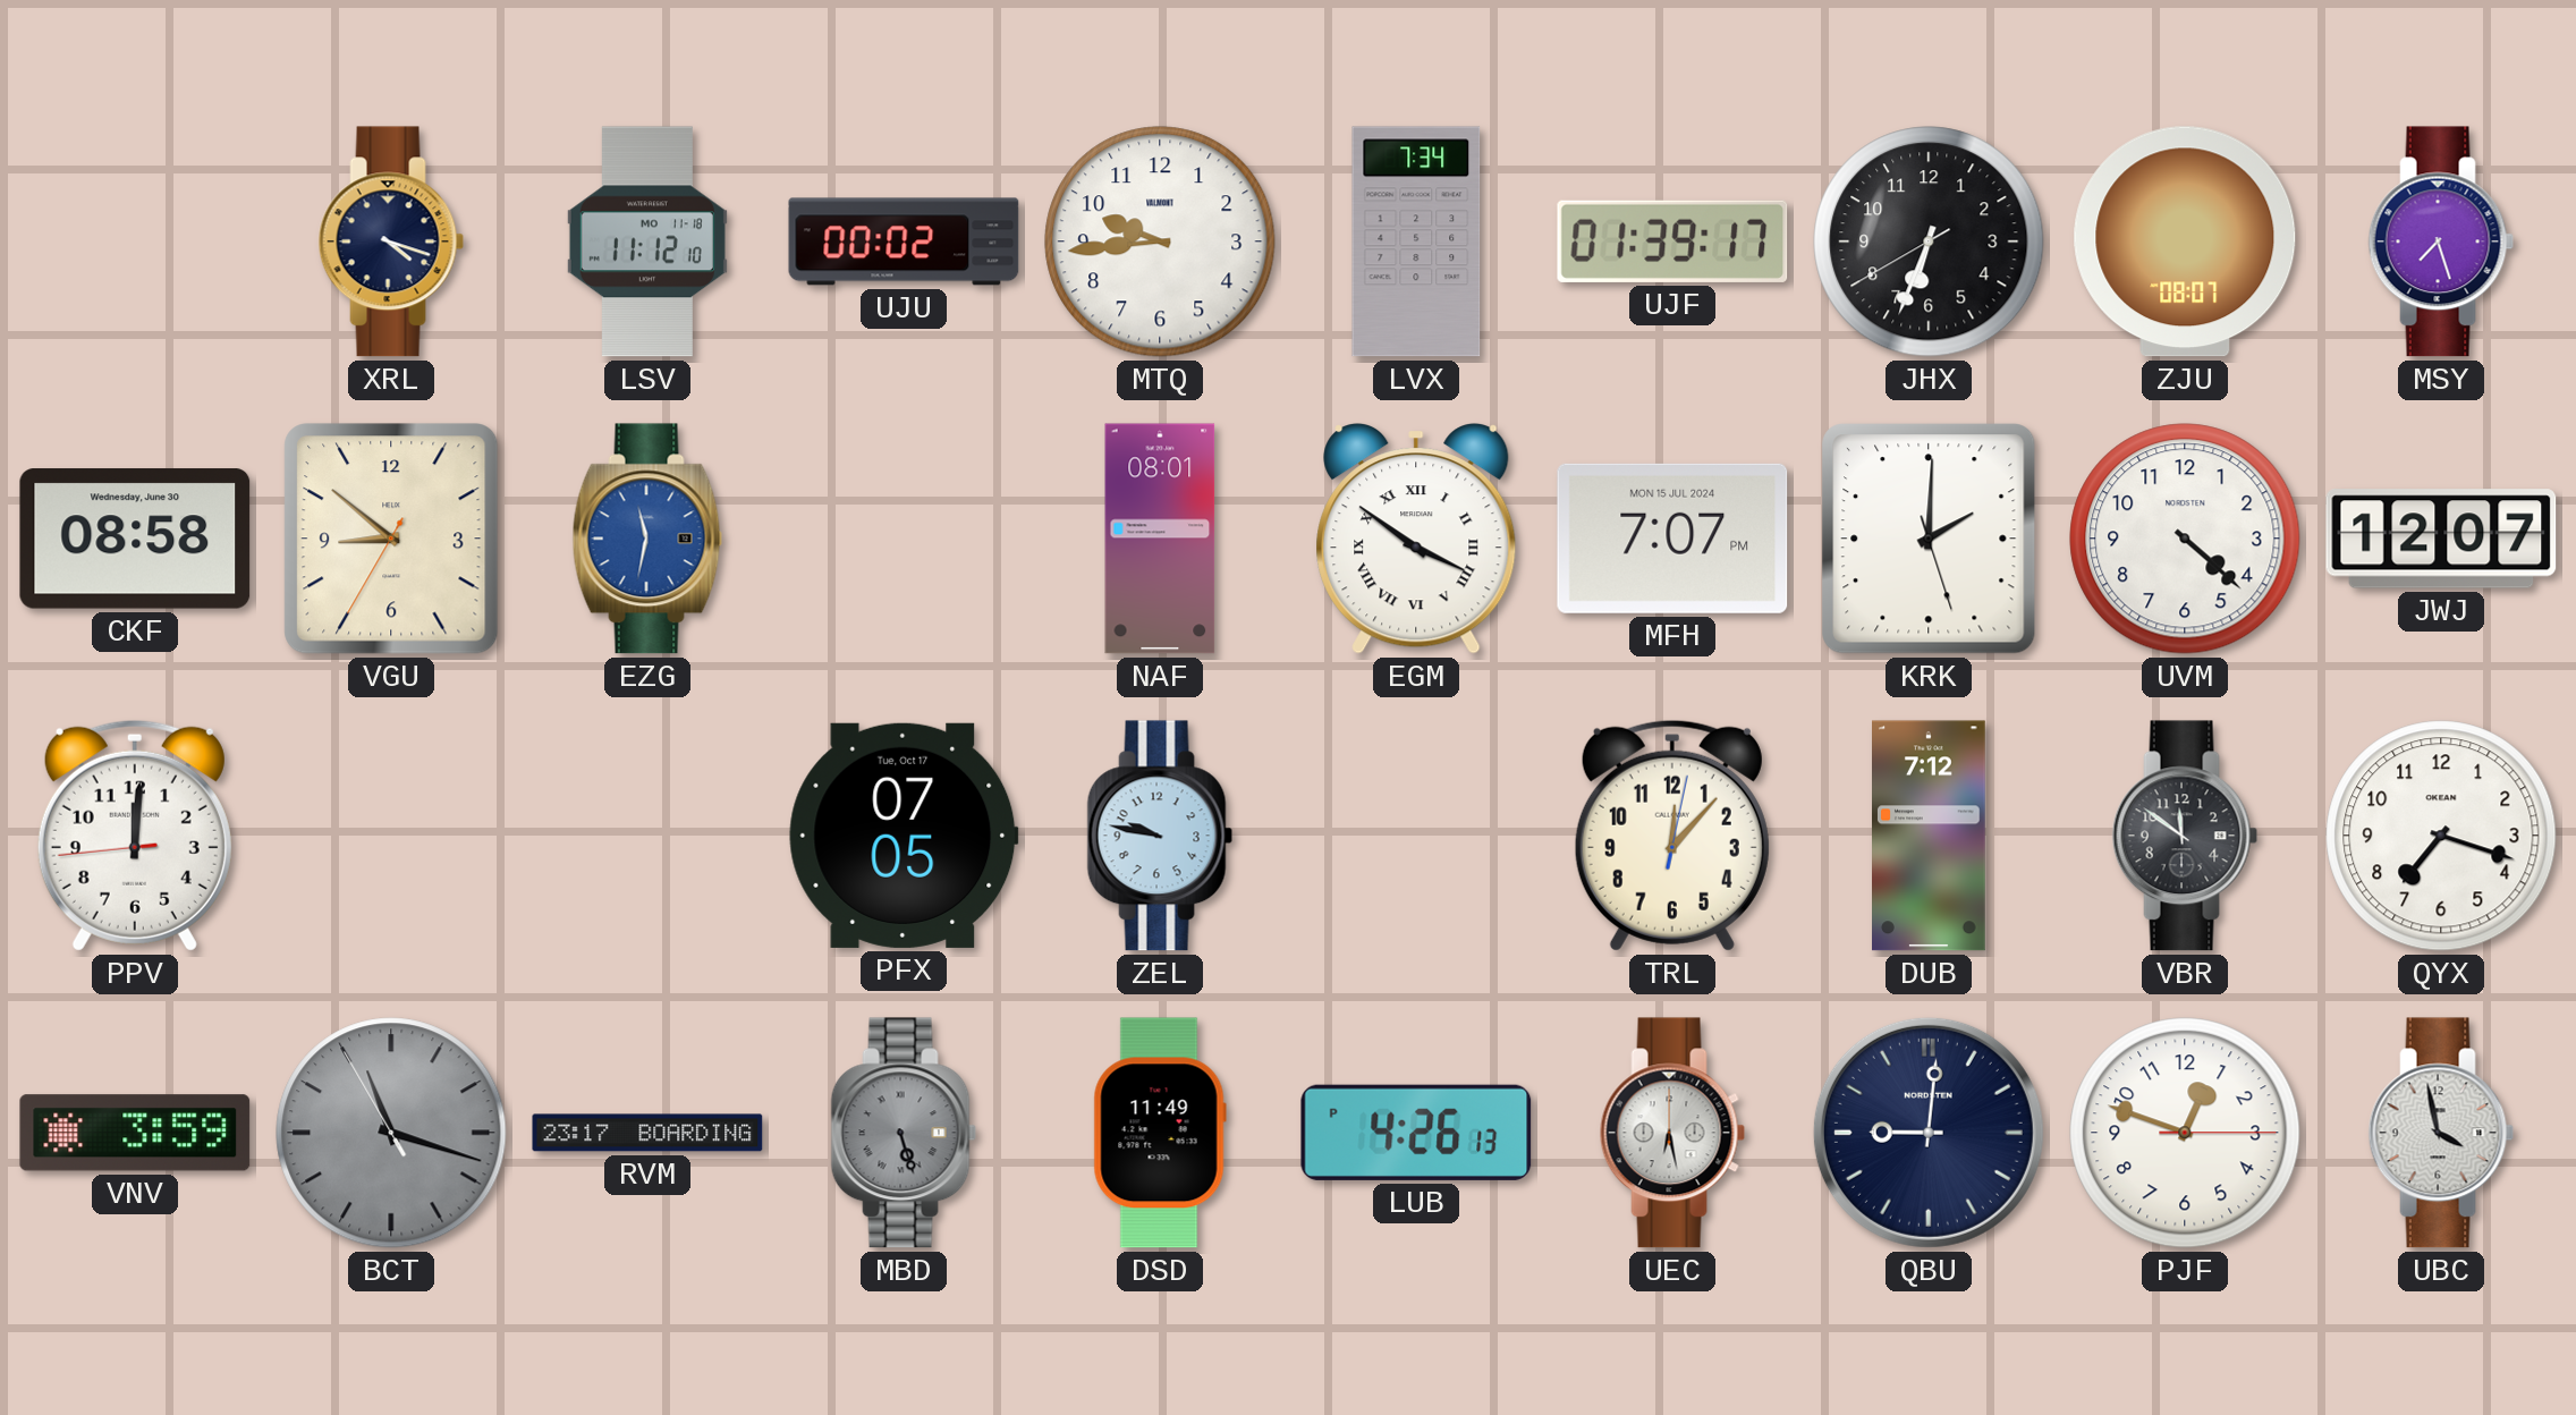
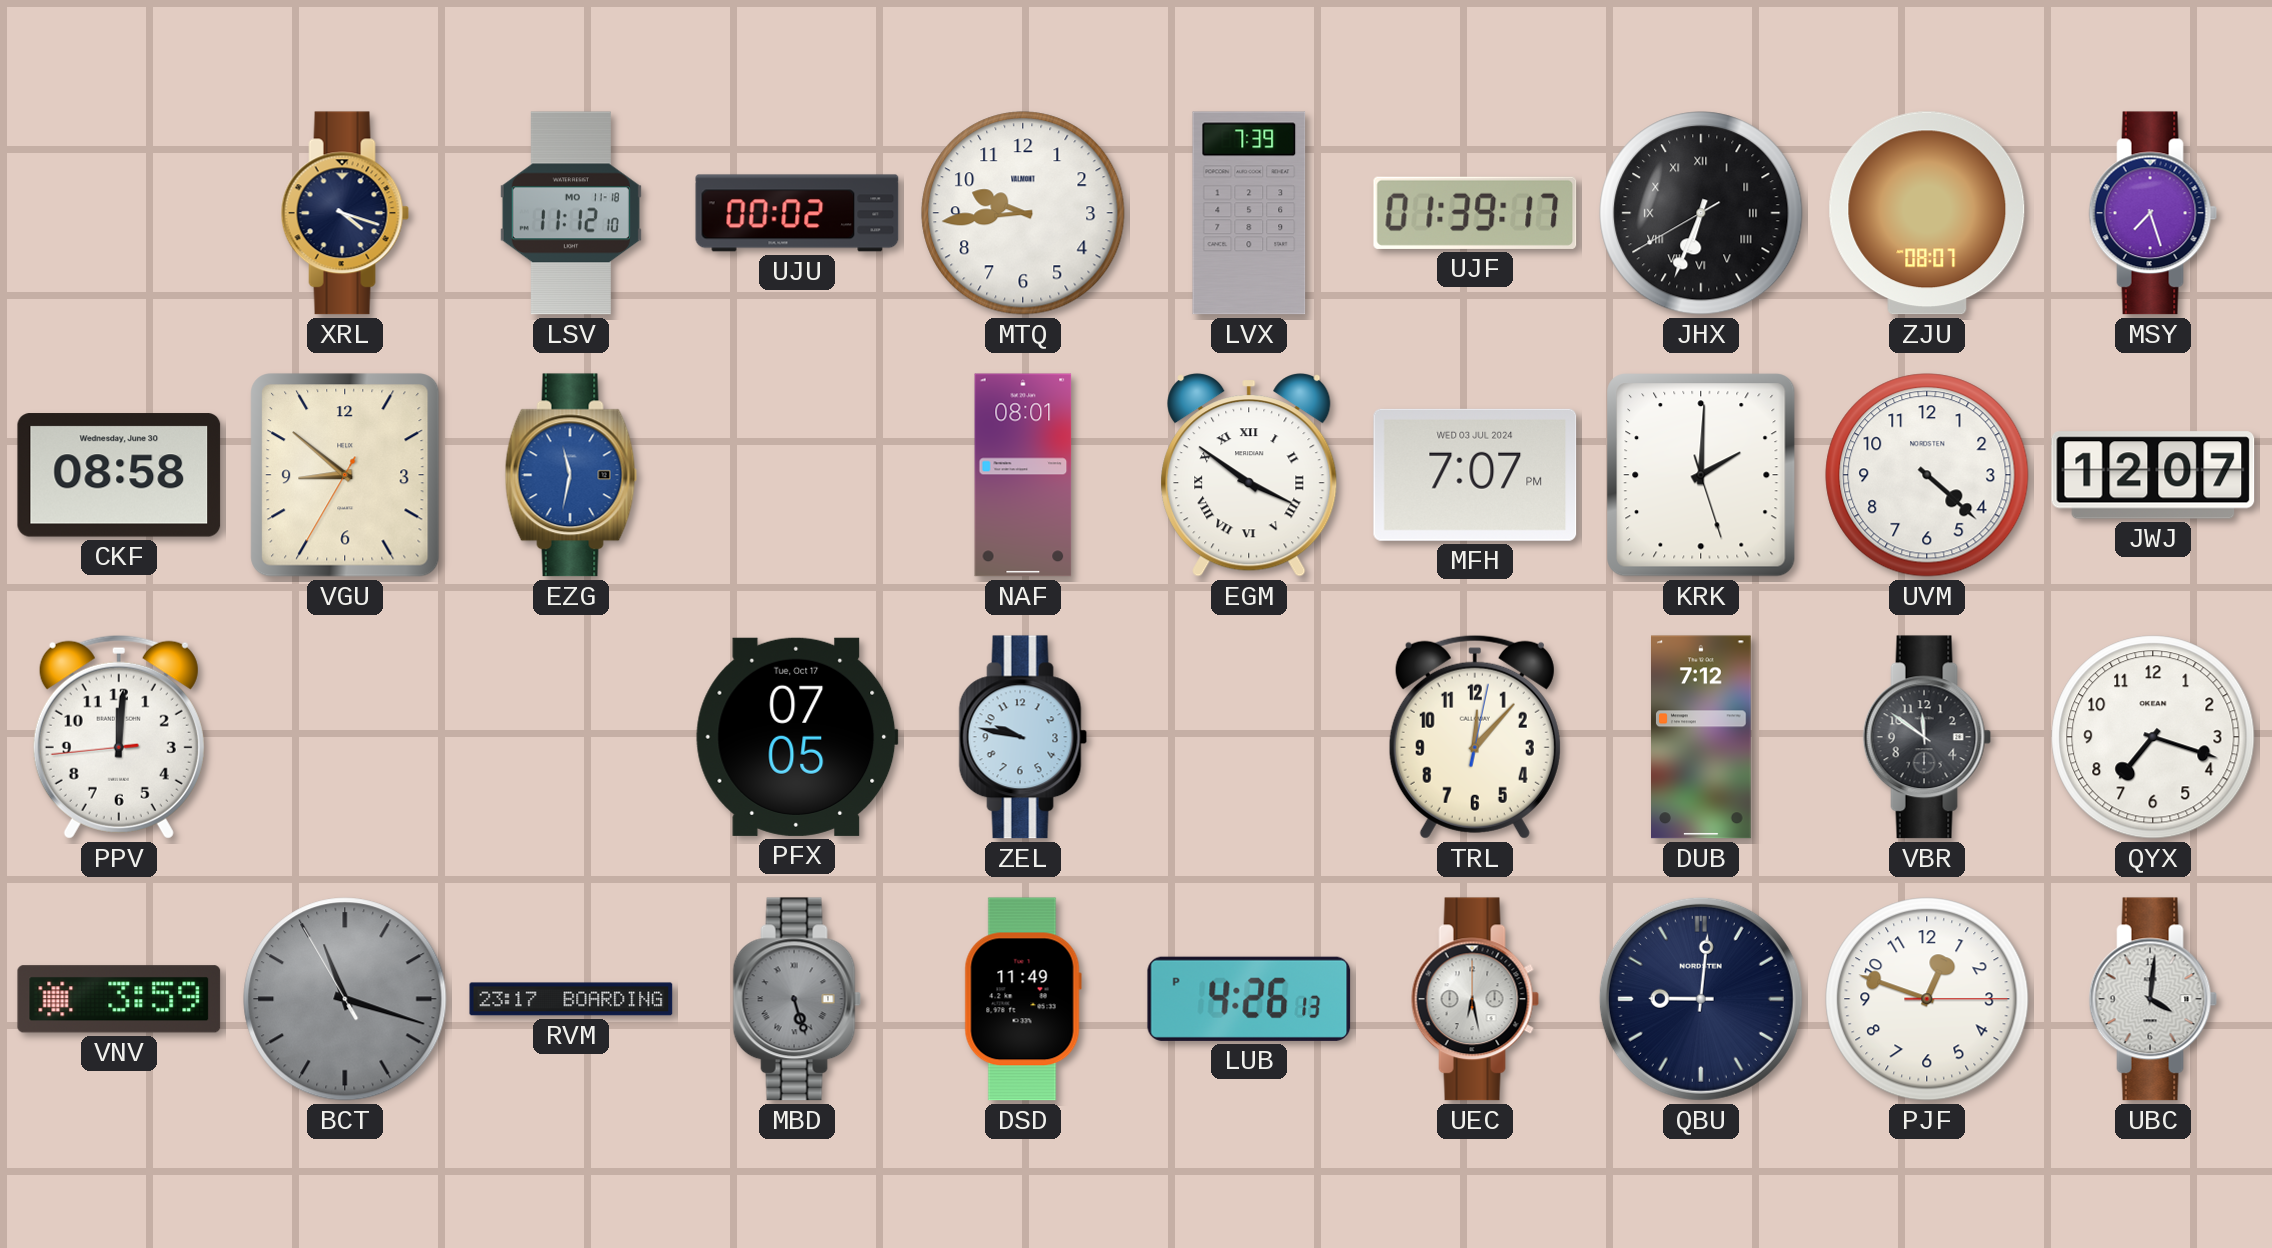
LVX: 7:34 -> 7:39 (1249, 213)
JHX numerals: Arabic -> Roman (1701, 213)
MFH date: MON 15 JUL 2024 -> WED 03 JUL 2024 (1475, 475)
UBC: 3:58 -> 4:01 (2153, 999)
